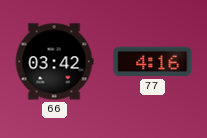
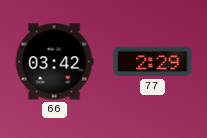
77: 4:16 -> 2:29 (153, 62)
